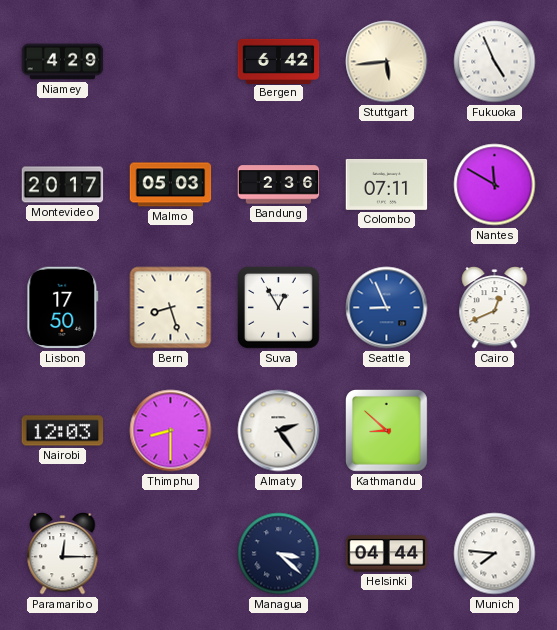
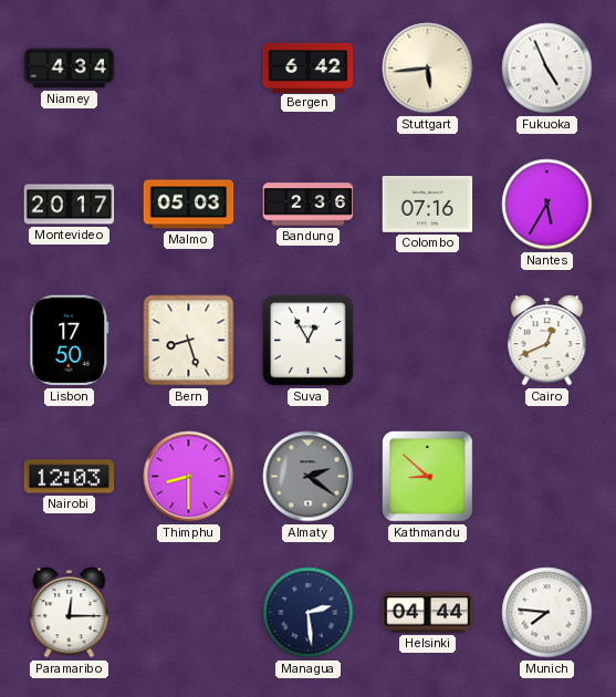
Niamey: 4:29 -> 4:34 (70, 69)
Colombo: 07:11 -> 07:16 (428, 204)
Nantes: 11:50 -> 5:35 (547, 205)
Seattle: 8:56 -> none (387, 308)
Almaty: 2:24 -> 2:21 (309, 477)
Almaty dial: white -> grey (309, 477)
Managua: 3:22 -> 2:29 (309, 613)
